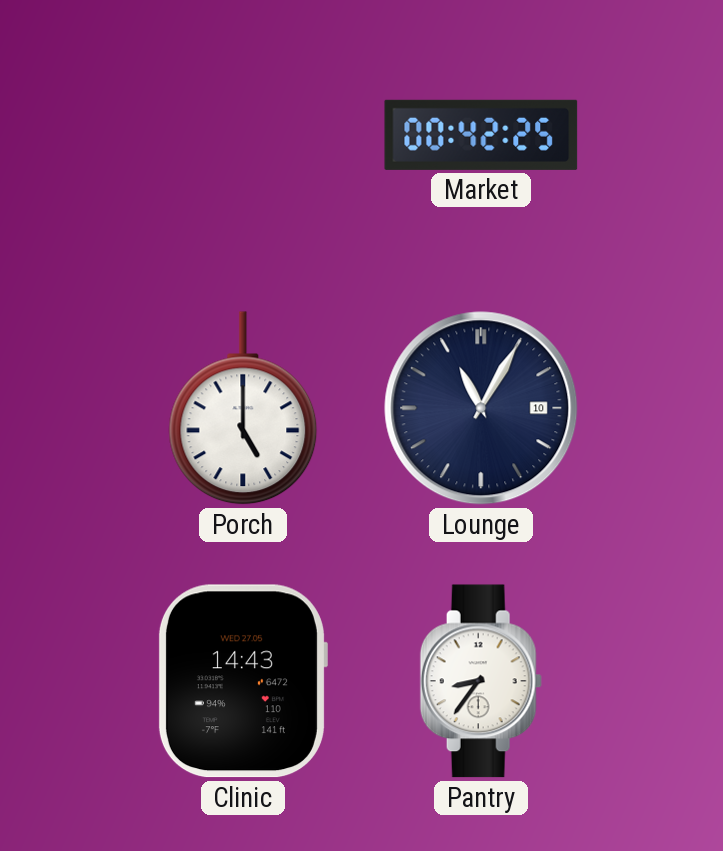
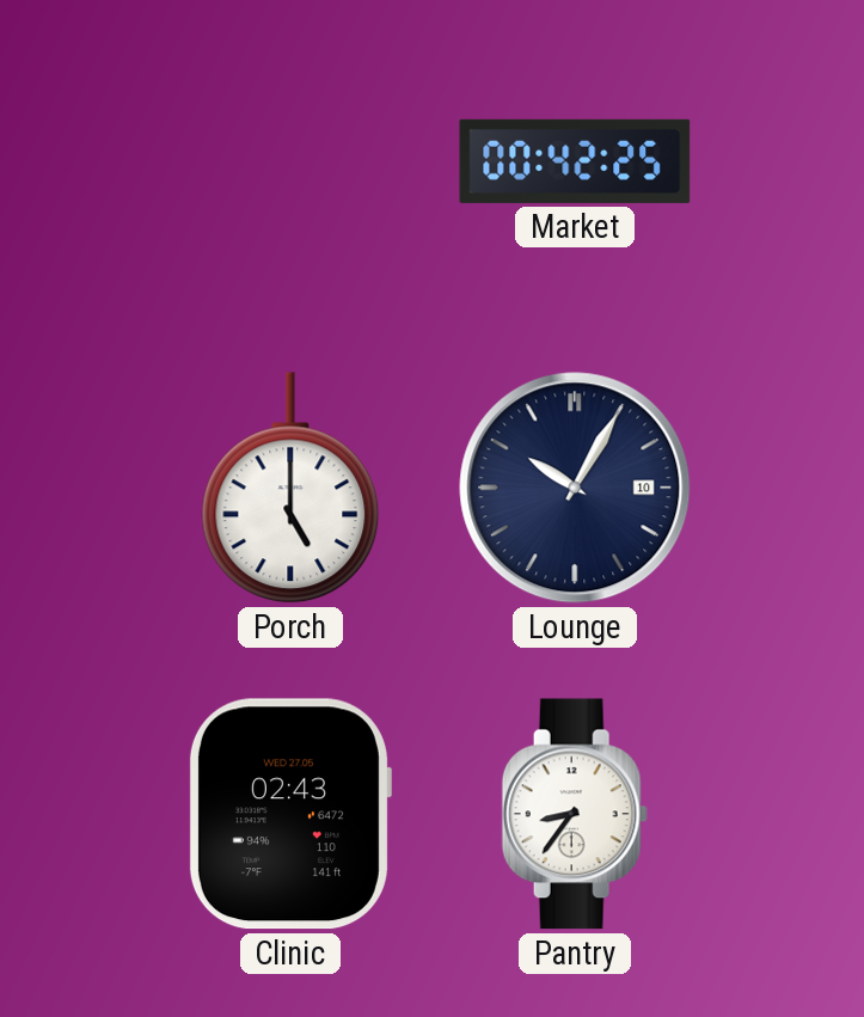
Lounge: 11:05 -> 10:05 (575, 488)
Clinic: 14:43 -> 02:43 (289, 814)
